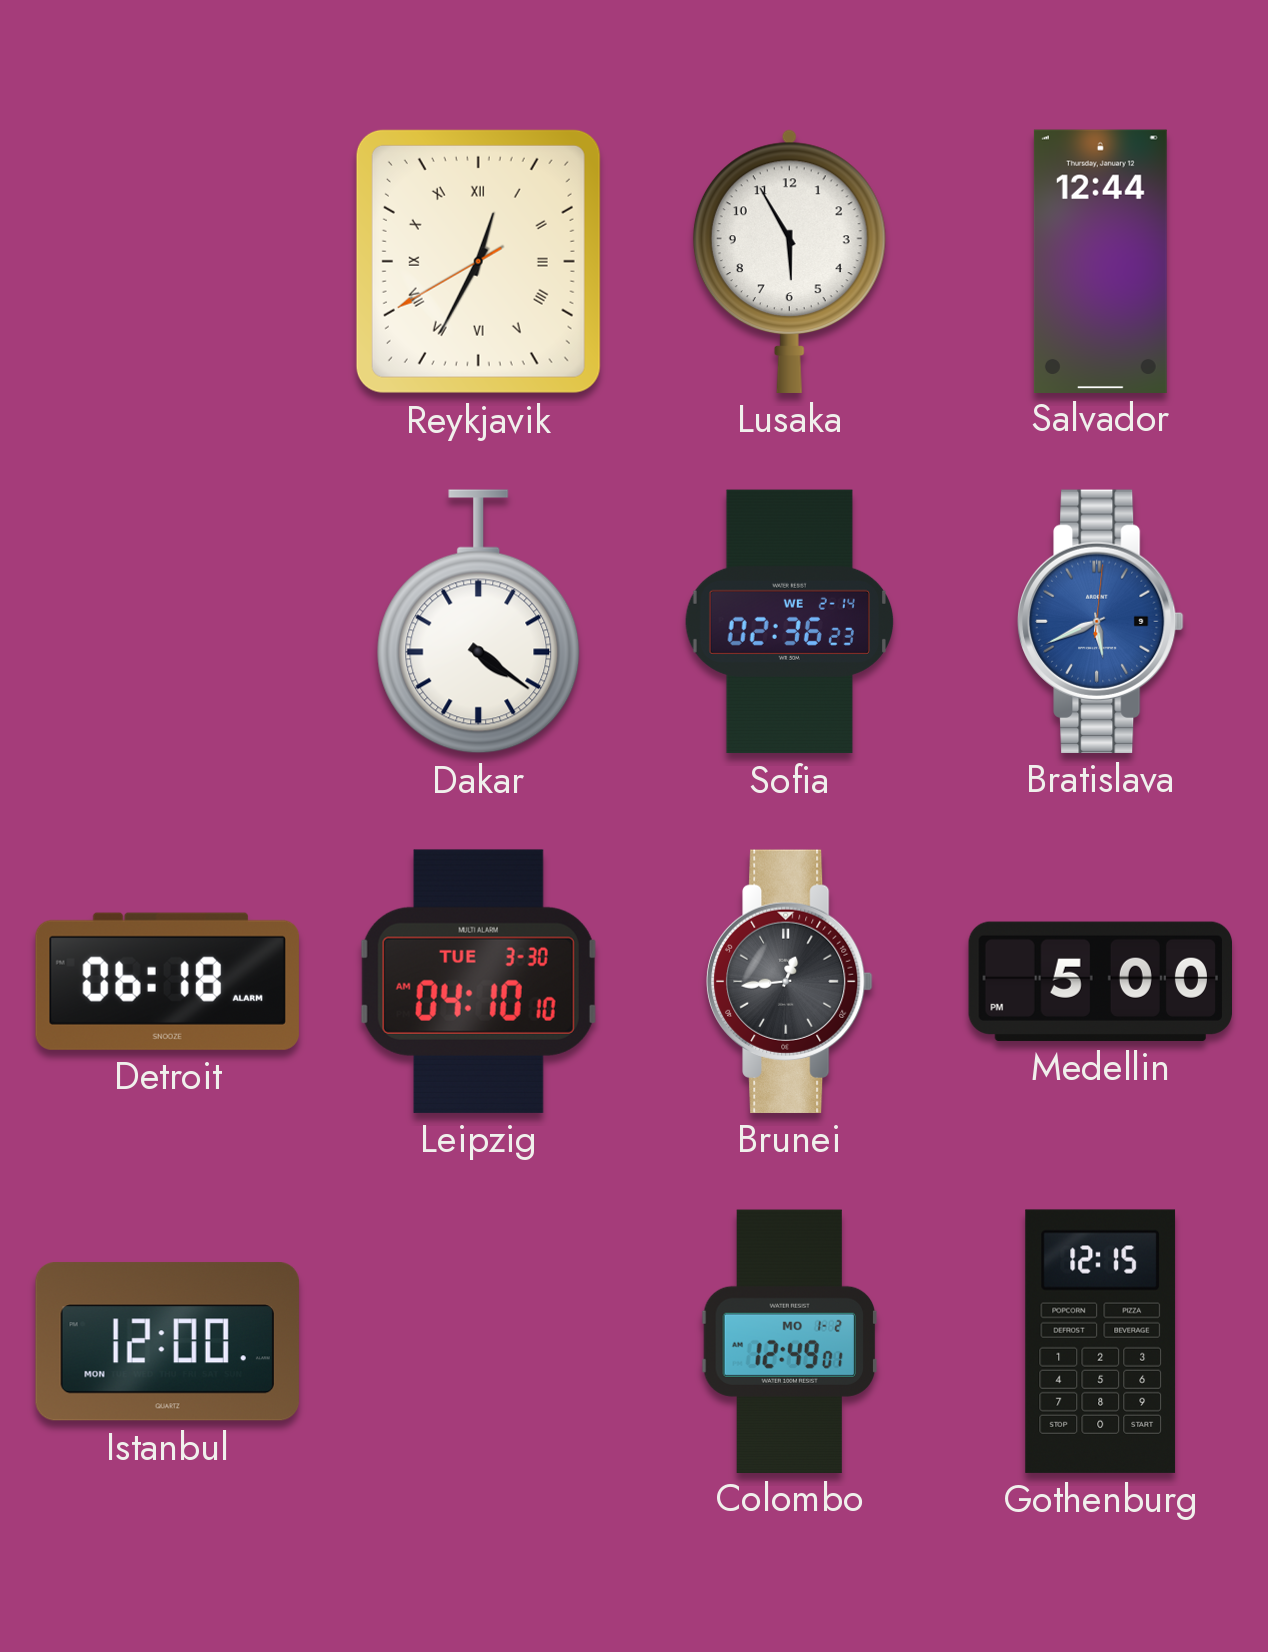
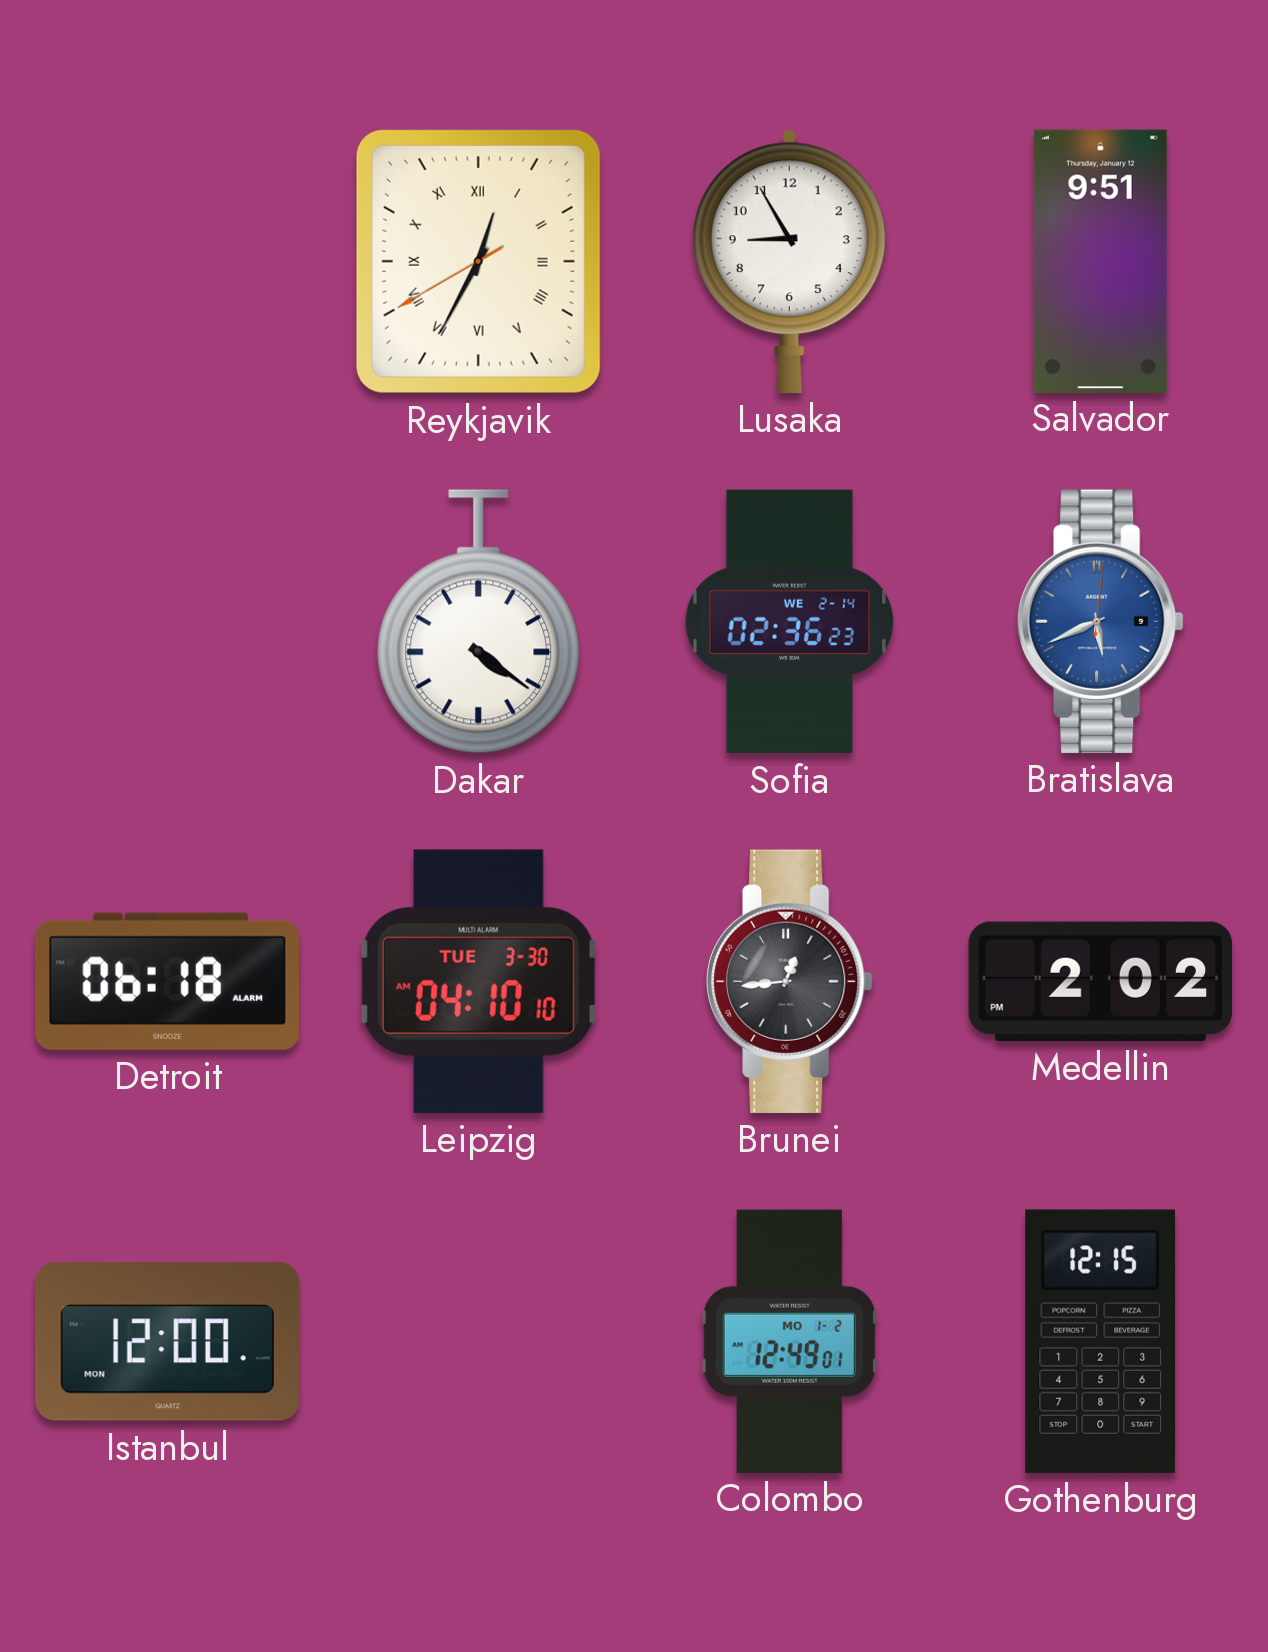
Lusaka: 5:55 -> 8:55 (789, 261)
Salvador: 12:44 -> 9:51 (1100, 261)
Medellin: 5:00 -> 2:02 (1100, 981)
